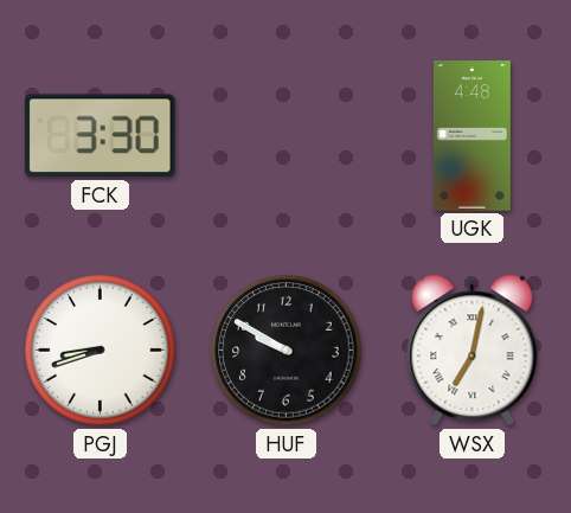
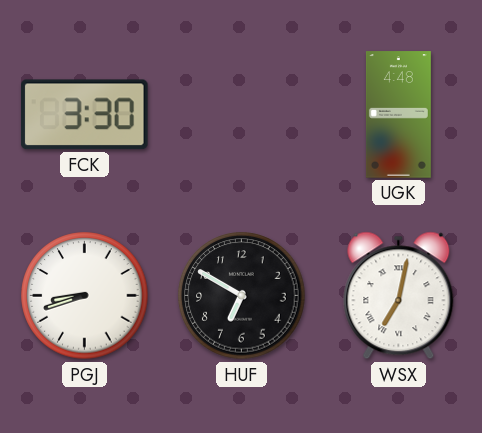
HUF: 9:50 -> 6:50 (242, 296)
